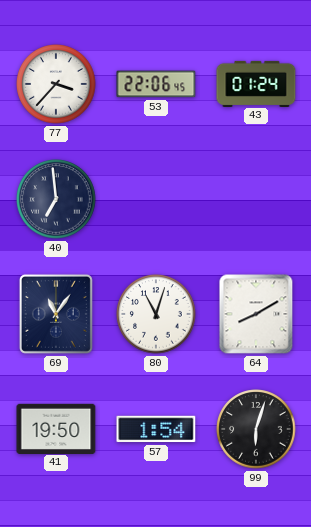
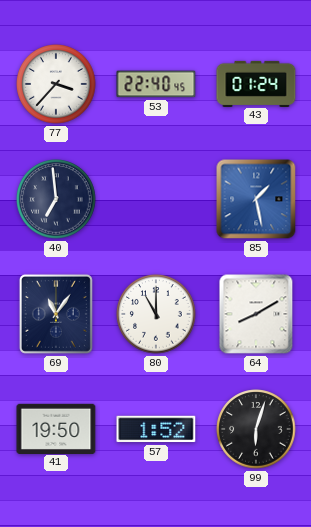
53: 22:06 -> 22:40 (156, 84)
85: none -> 1:28 (256, 199)
80: 11:03 -> 11:00 (156, 314)
57: 1:54 -> 1:52 (156, 429)
